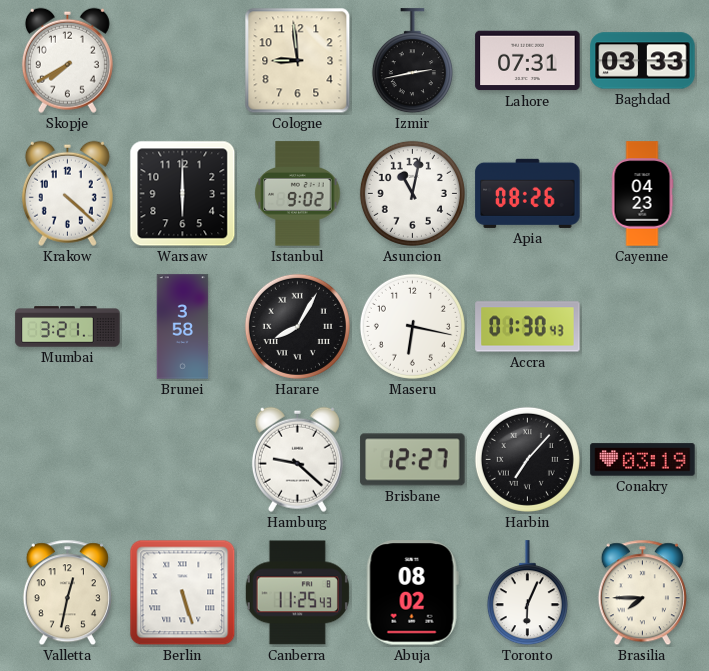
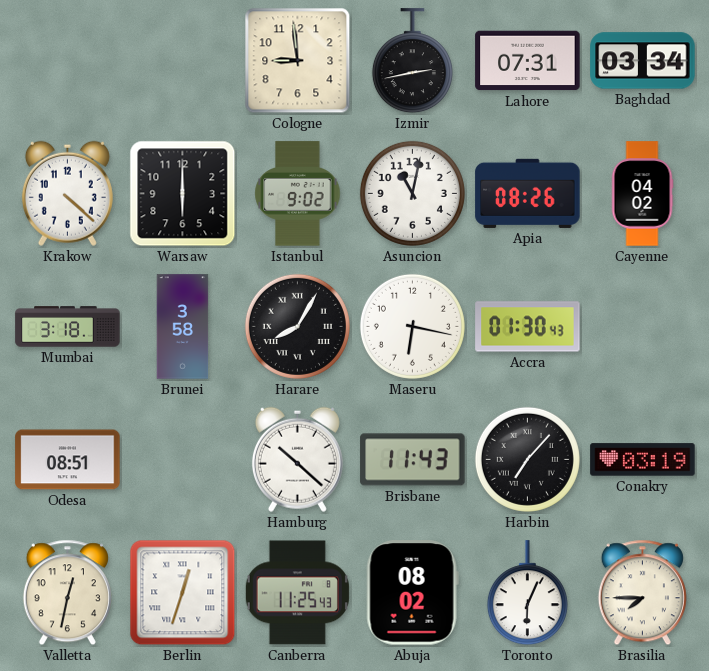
Skopje: 7:40 -> none (67, 60)
Baghdad: 03:33 -> 03:34 (643, 61)
Cayenne: 04:23 -> 04:02 (642, 194)
Mumbai: 3:21 -> 3:18 (68, 327)
Odesa: none -> 08:51 (68, 460)
Hamburg: 9:22 -> 10:22 (297, 459)
Brisbane: 12:27 -> 11:43 (413, 460)
Berlin: 5:27 -> 12:33 (183, 593)
